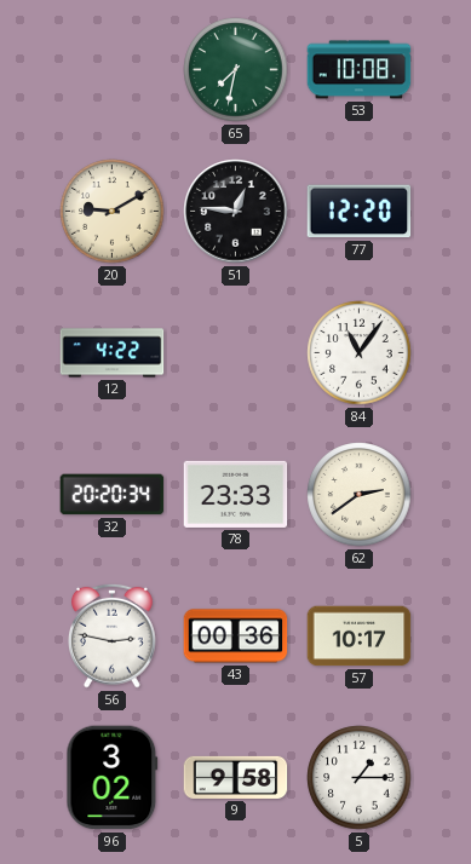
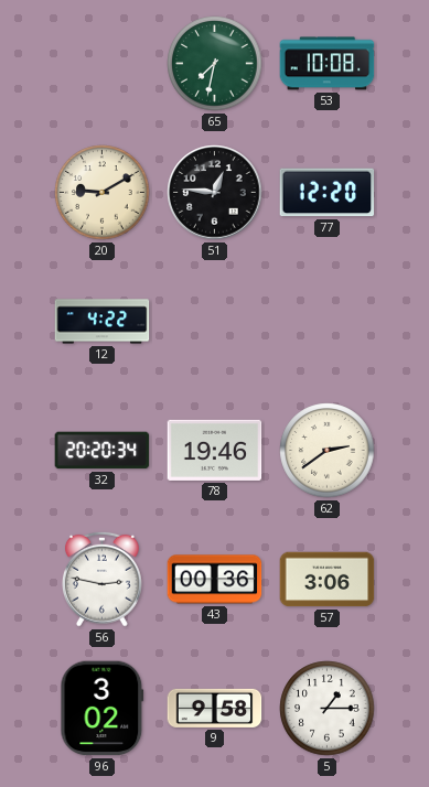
84: 11:06 -> none (360, 353)
78: 23:33 -> 19:46 (215, 450)
57: 10:17 -> 3:06 (328, 580)
